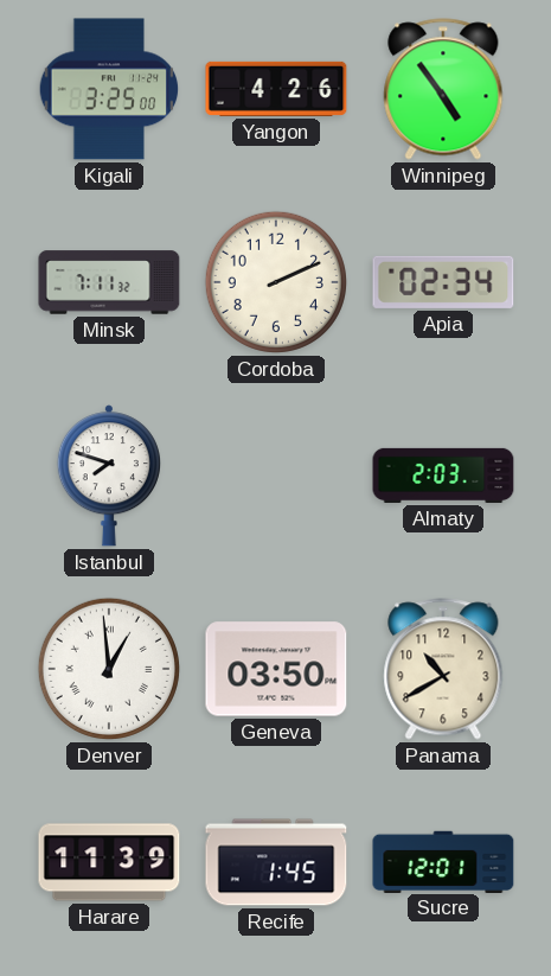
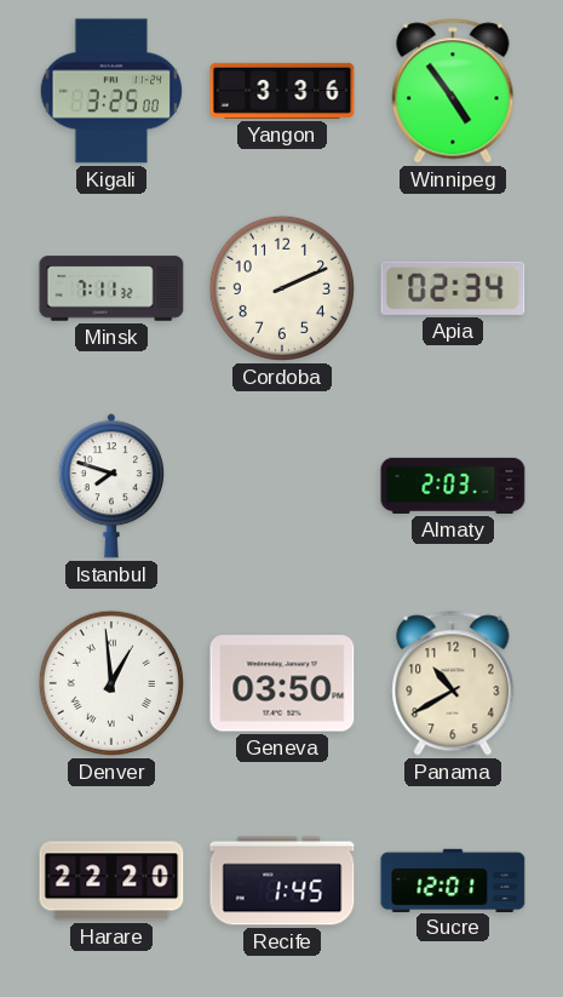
Yangon: 4:26 -> 3:36 (282, 91)
Harare: 11:39 -> 22:20 (111, 881)
